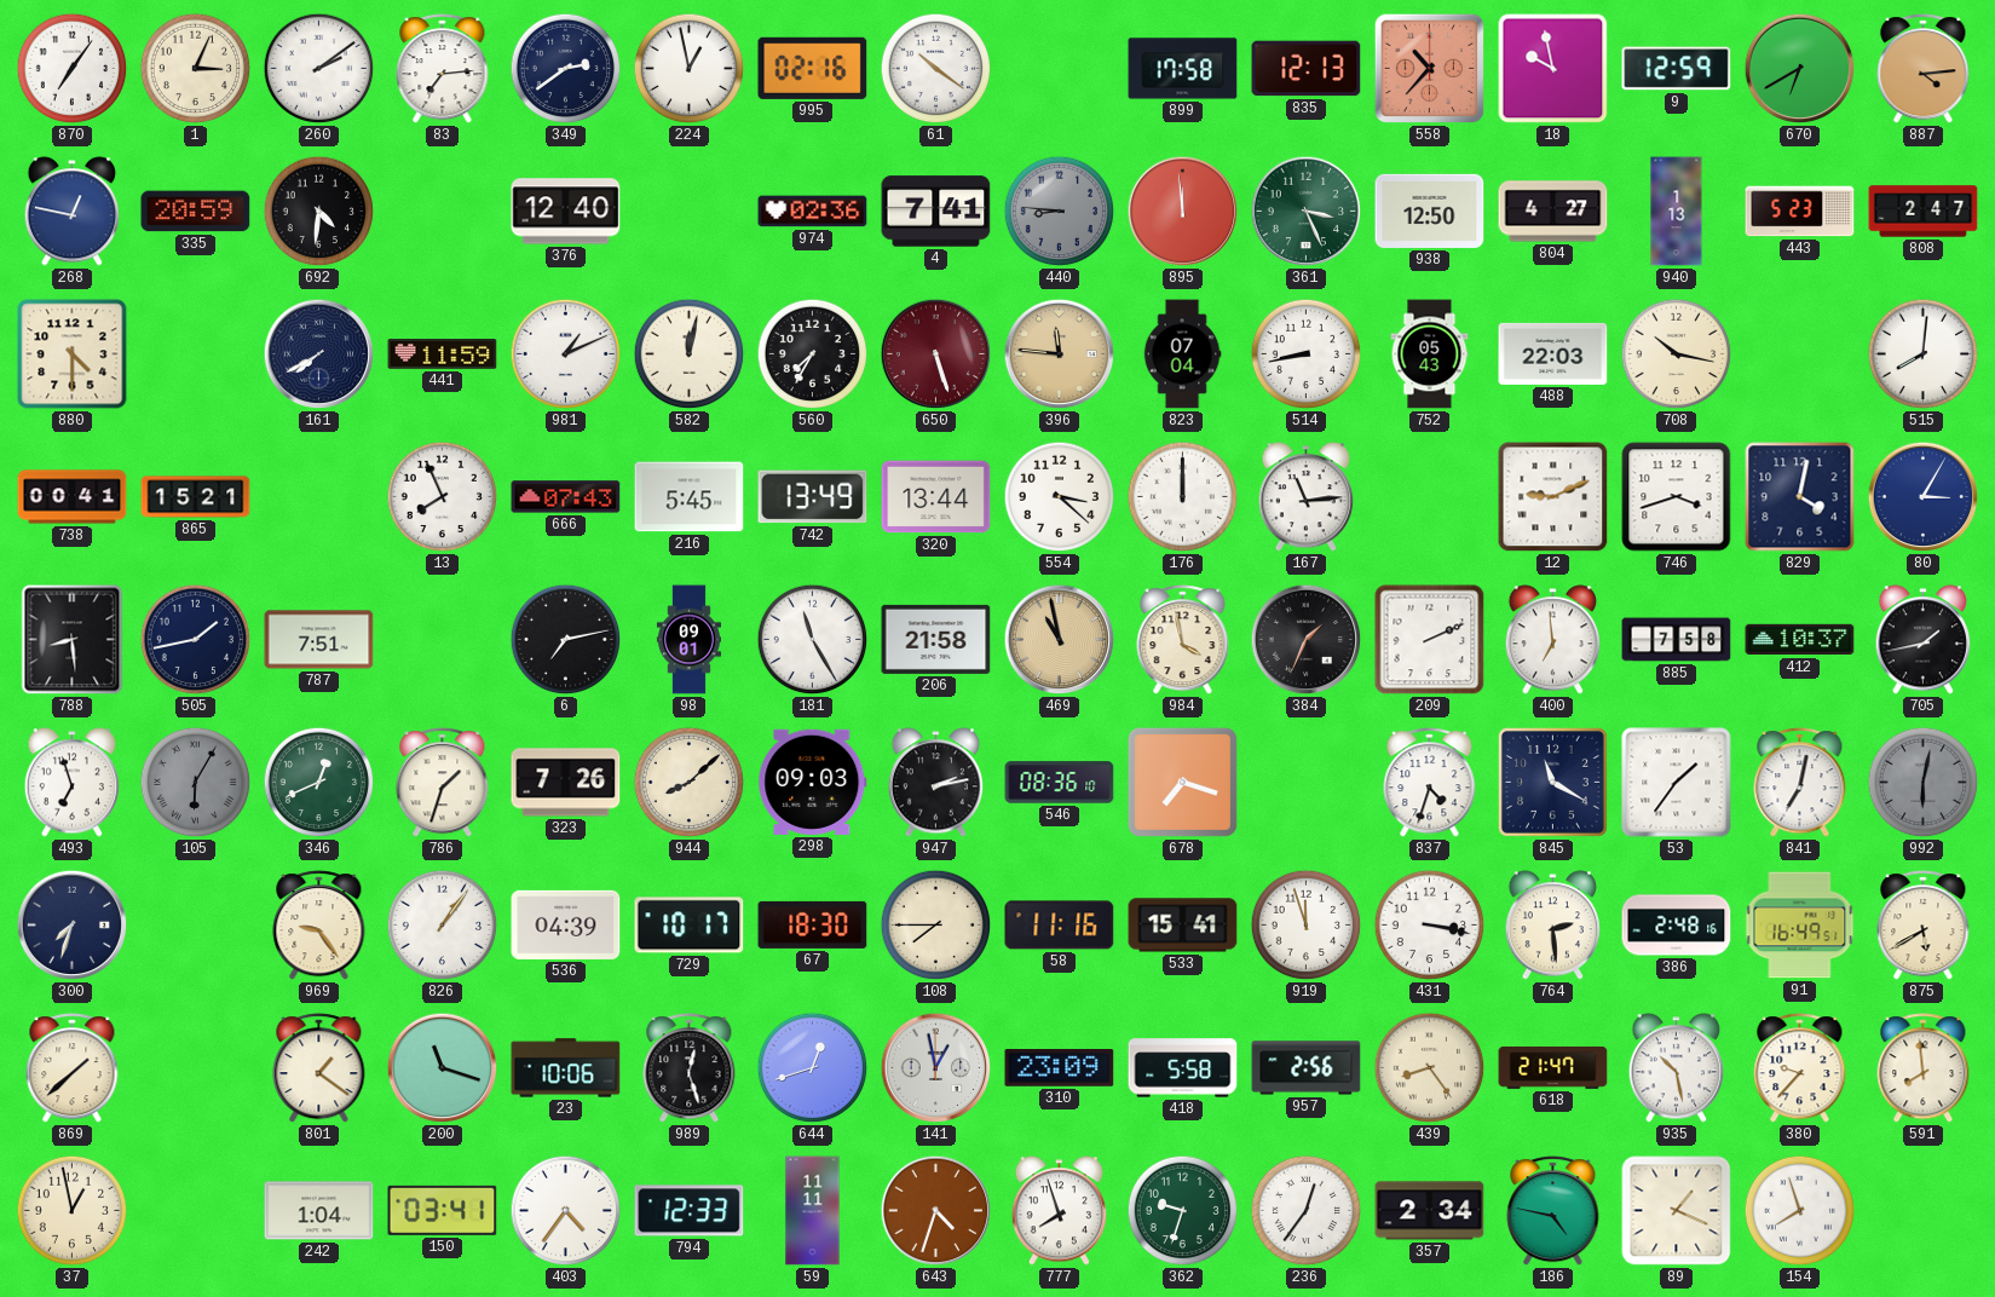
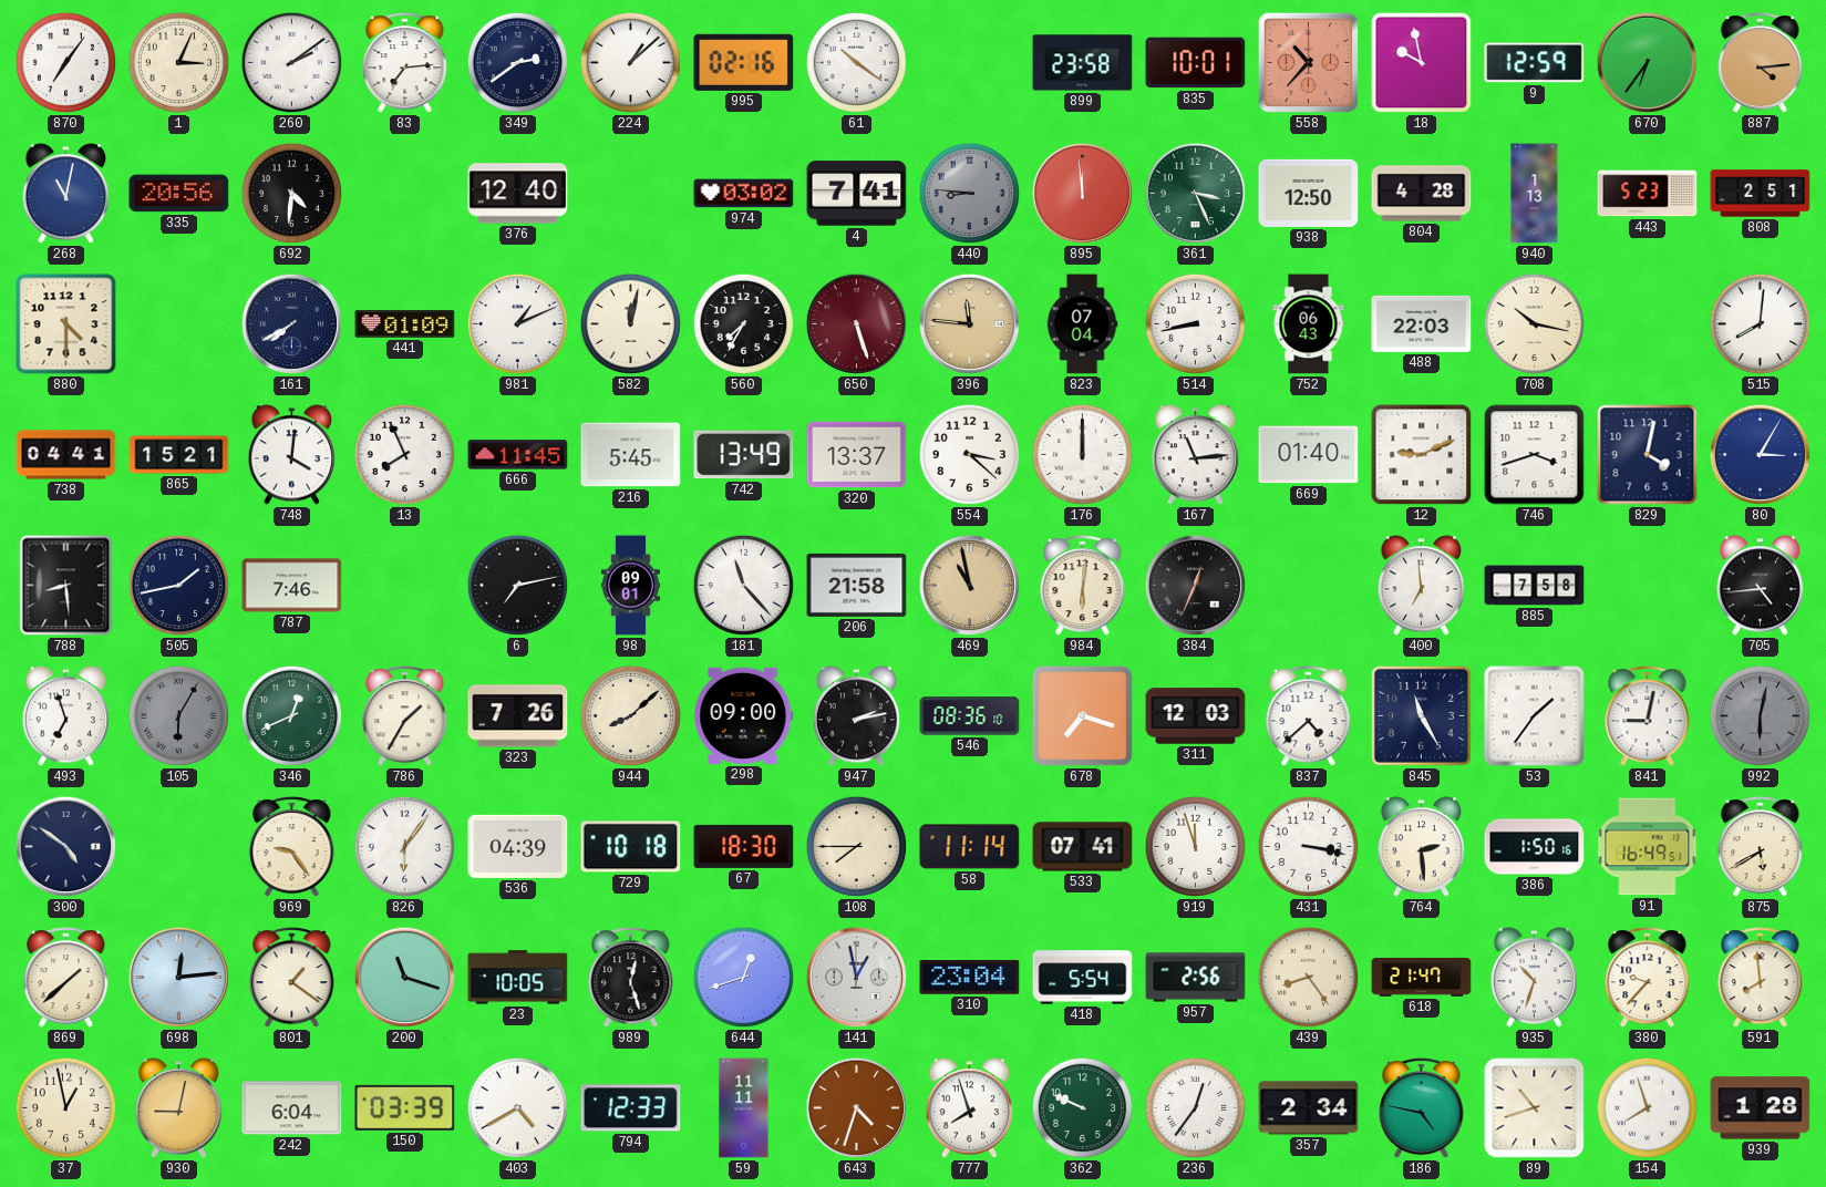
224: 12:58 -> 1:08 (631, 63)
899: 17:58 -> 23:58 (1083, 63)
835: 12:13 -> 10:01 (1196, 63)
670: 6:40 -> 6:36 (1648, 63)
268: 12:47 -> 11:02 (66, 194)
335: 20:59 -> 20:56 (179, 194)
974: 02:36 -> 03:02 (744, 194)
804: 4:27 -> 4:28 (1422, 194)
808: 2:47 -> 2:51 (1761, 194)
441: 11:59 -> 01:09 (405, 324)
752: 05:43 -> 06:43 (1309, 324)
738: 00:41 -> 04:41 (66, 455)
748: none -> 4:01 (292, 455)
666: 07:43 -> 11:45 (518, 455)
320: 13:44 -> 13:37 (857, 455)
669: none -> 01:40 (1309, 455)
787: 7:51 -> 7:46 (292, 586)
181: 11:25 -> 11:23 (744, 586)
984: 3:58 -> 6:01 (1083, 586)
384: 1:34 -> 12:34 (1196, 586)
209: 2:11 -> none (1430, 640)
412: 10:37 -> none (1800, 640)
705: 1:43 -> 4:44 (1761, 586)
786: 1:33 -> 1:35 (405, 716)
298: 09:03 -> 09:00 (744, 715)
311: none -> 12:03 (1196, 716)
837: 4:33 -> 4:38 (1309, 716)
845: 11:20 -> 11:25 (1421, 715)
841: 7:02 -> 9:02 (1648, 716)
300: 7:33 -> 4:51 (66, 847)
826: 1:06 -> 6:06 (405, 847)
729: 10:17 -> 10:18 (631, 847)
58: 11:16 -> 11:14 (970, 847)
533: 15:41 -> 07:41 (1083, 847)
386: 2:48 -> 1:50 (1535, 847)
698: none -> 12:14 (179, 978)
23: 10:06 -> 10:05 (518, 978)
310: 23:09 -> 23:04 (970, 978)
418: 5:58 -> 5:54 (1083, 978)
935: 10:28 -> 10:33 (1535, 978)
930: none -> 9:02 (179, 1108)
242: 1:04 -> 6:04 (292, 1108)
150: 03:41 -> 03:39 (405, 1107)
403: 4:36 -> 4:40 (518, 1108)
362: 9:33 -> 9:49 (1083, 1108)
89: 1:19 -> 10:42 (1535, 1108)
939: none -> 1:28 (1761, 1108)
